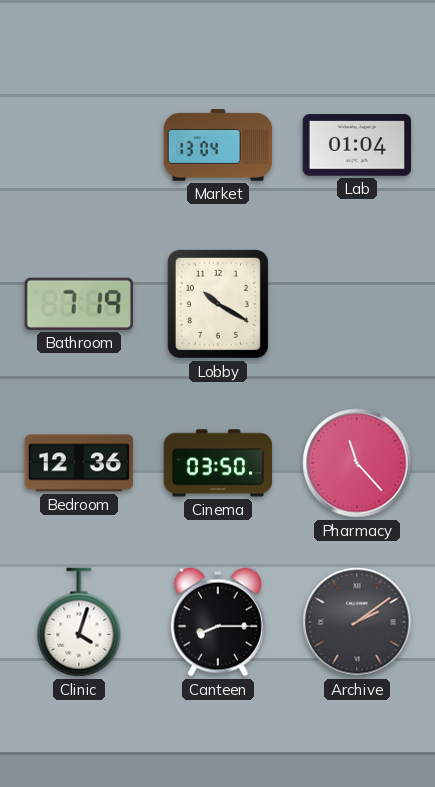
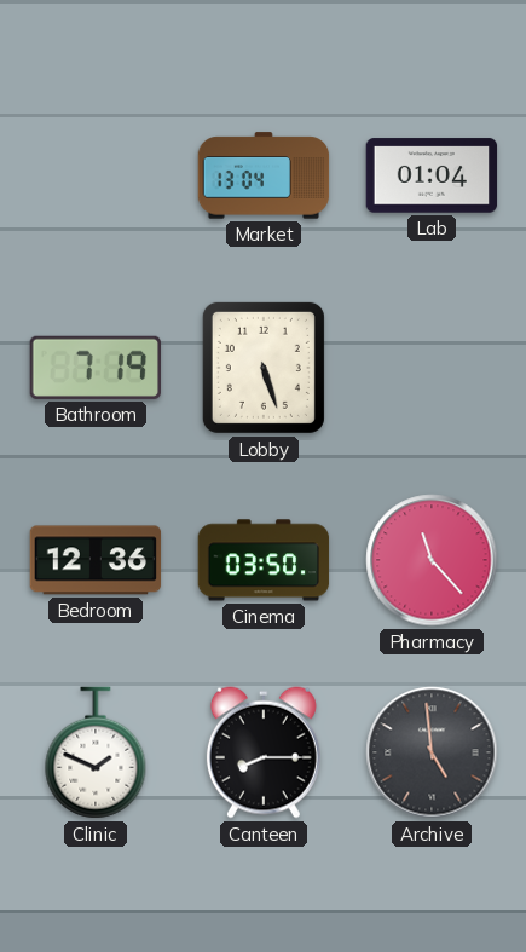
Lobby: 10:20 -> 5:27 (264, 368)
Clinic: 4:03 -> 1:49 (96, 752)
Archive: 2:09 -> 4:59 (432, 752)
